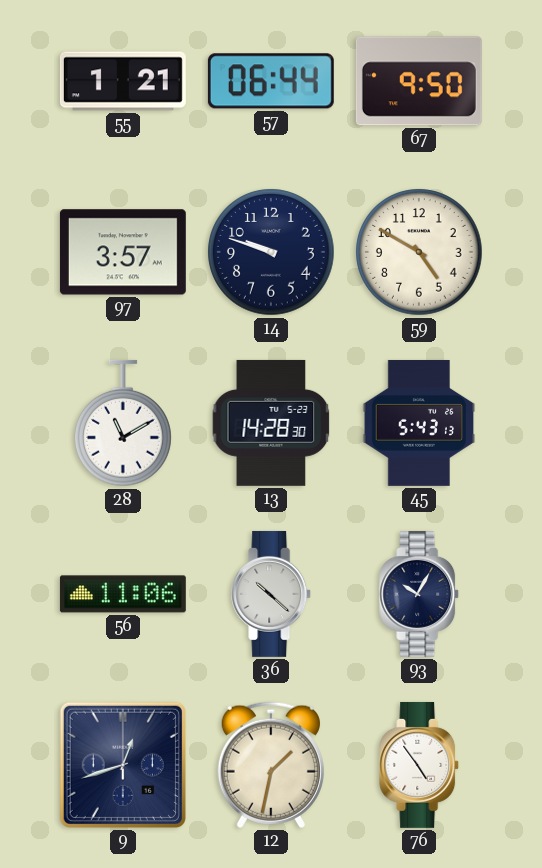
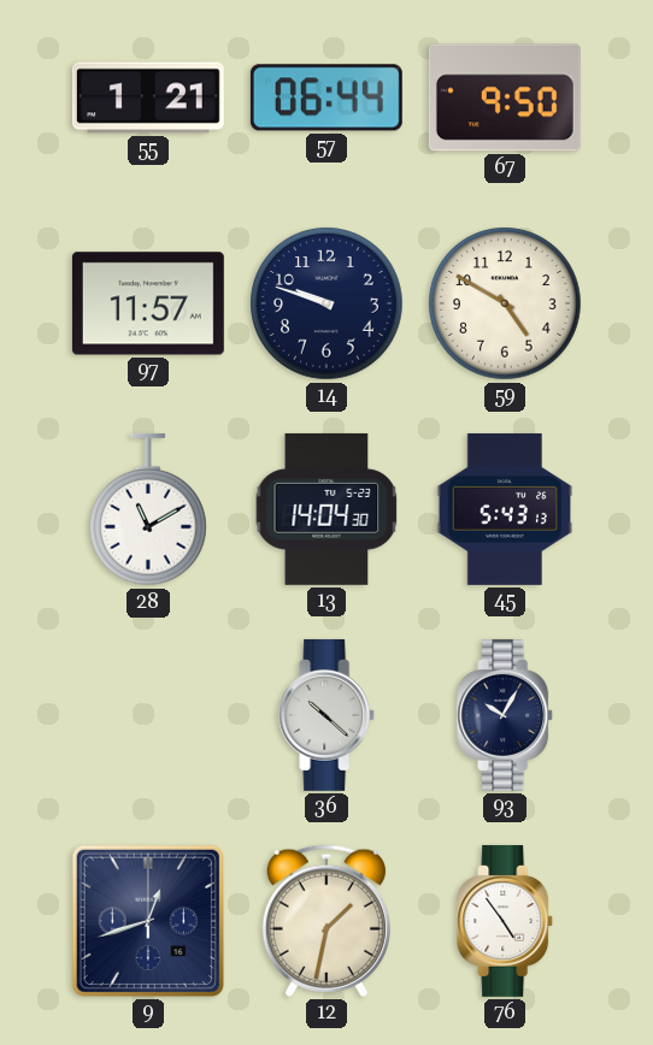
97: 3:57 -> 11:57 (148, 303)
13: 14:28 -> 14:04 (326, 509)
56: 11:06 -> none (123, 594)
